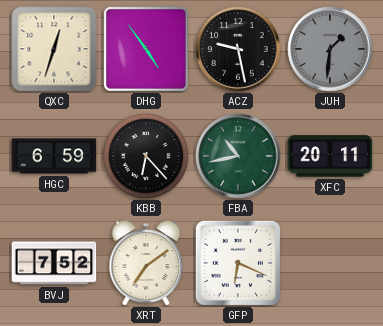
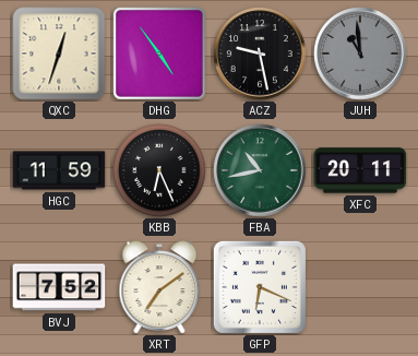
JUH: 1:31 -> 10:59 (360, 54)
HGC: 6:59 -> 11:59 (59, 170)
KBB: 6:23 -> 6:26 (159, 170)
